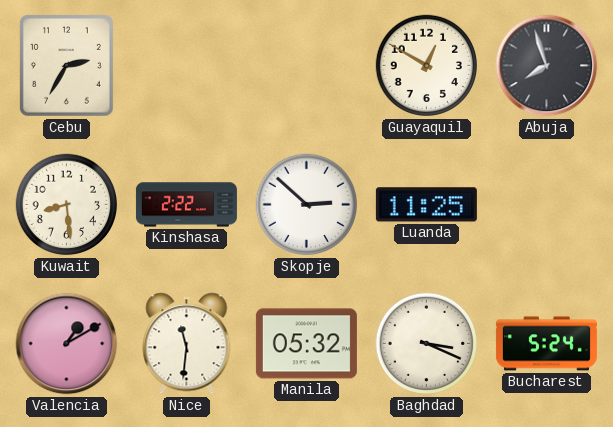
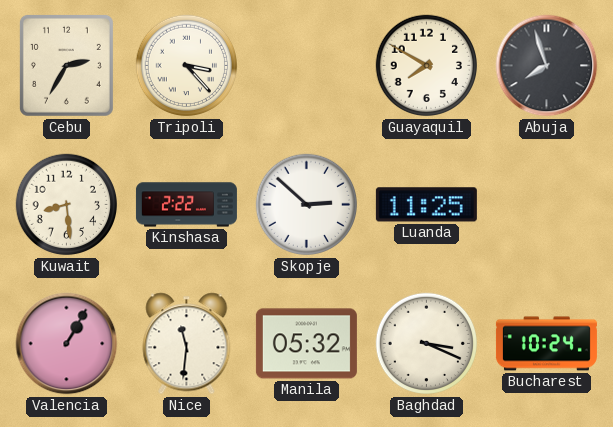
Tripoli: none -> 3:23 (187, 66)
Guayaquil: 12:50 -> 7:50 (427, 66)
Valencia: 1:10 -> 1:05 (67, 344)
Bucharest: 5:24 -> 10:24 (546, 344)
